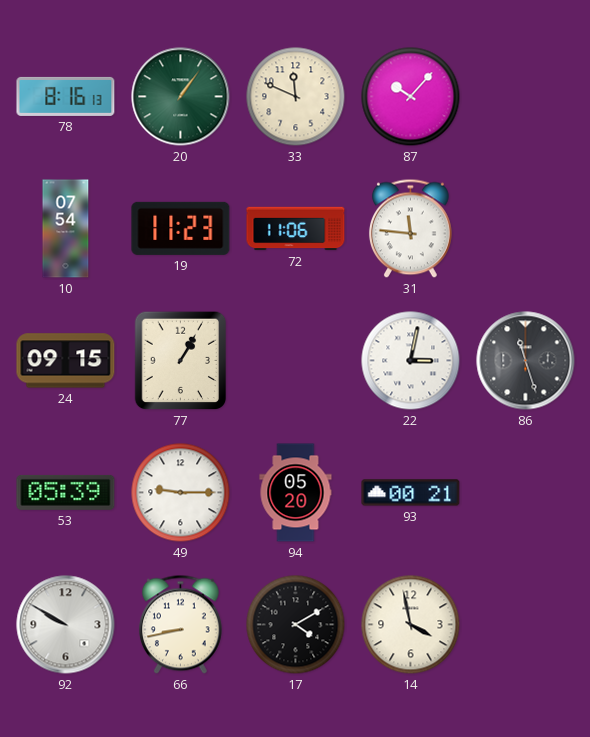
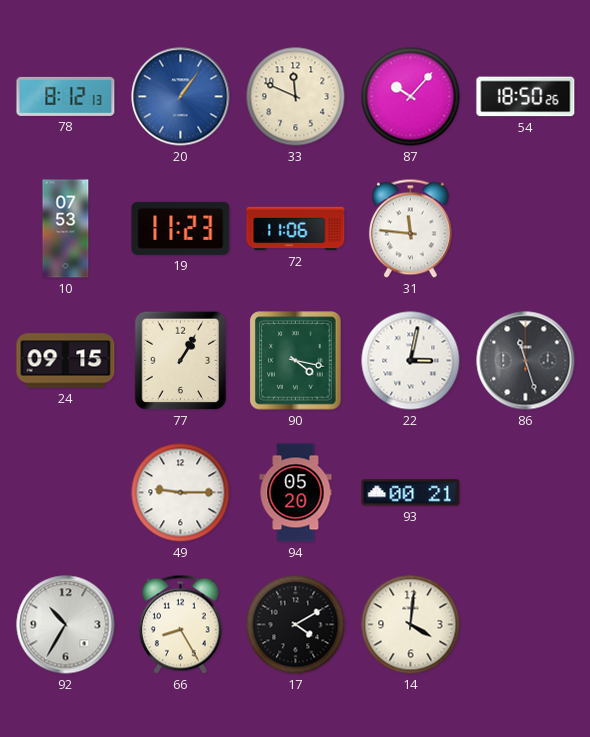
78: 8:16 -> 8:12 (66, 96)
20 dial: green -> blue (181, 97)
54: none -> 18:50 (526, 97)
10: 07:54 -> 07:53 (66, 229)
90: none -> 4:17 (296, 361)
53: 05:39 -> none (66, 492)
92: 9:50 -> 10:35 (66, 625)
66: 8:43 -> 8:25 (180, 625)
14: 3:58 -> 4:01 (411, 625)
